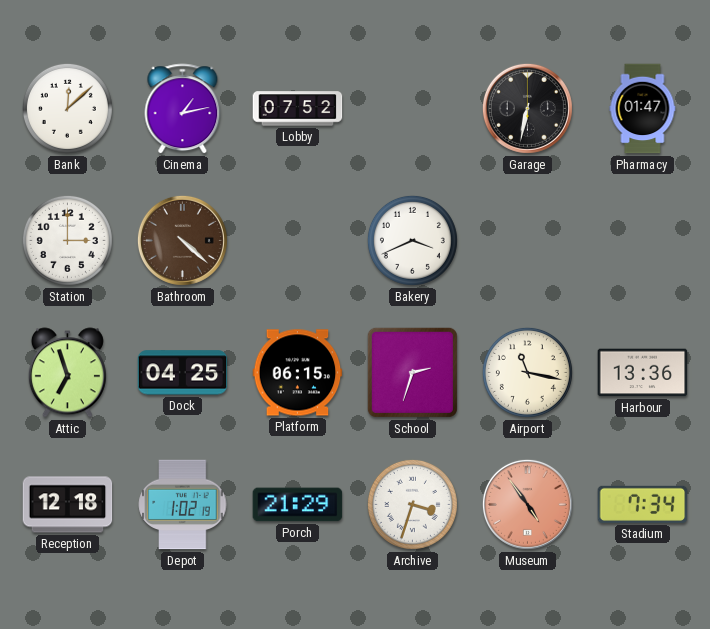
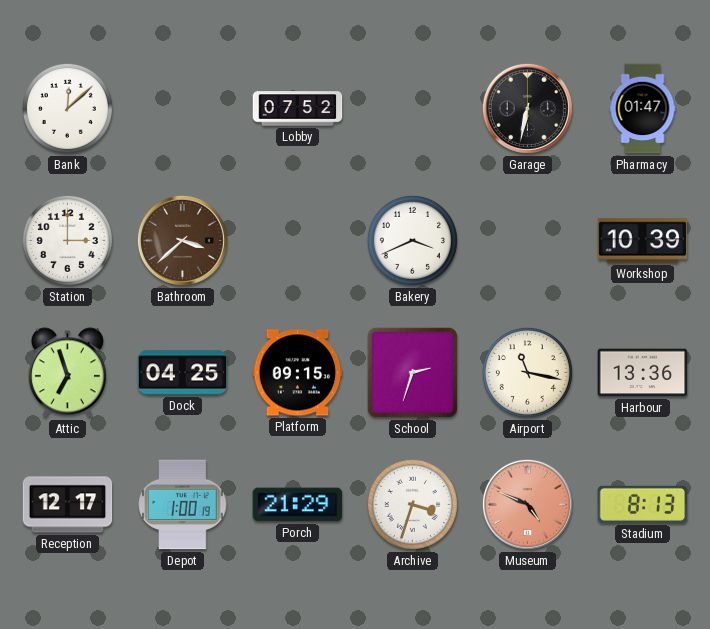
Cinema: 1:13 -> none (183, 109)
Bathroom: 4:22 -> 3:38 (182, 240)
Workshop: none -> 10:39 (643, 241)
Platform: 06:15 -> 09:15 (298, 373)
Reception: 12:18 -> 12:17 (68, 505)
Depot: 1:02 -> 1:00 (183, 505)
Museum: 4:54 -> 4:49 (527, 504)
Stadium: 7:34 -> 8:13 (643, 504)
